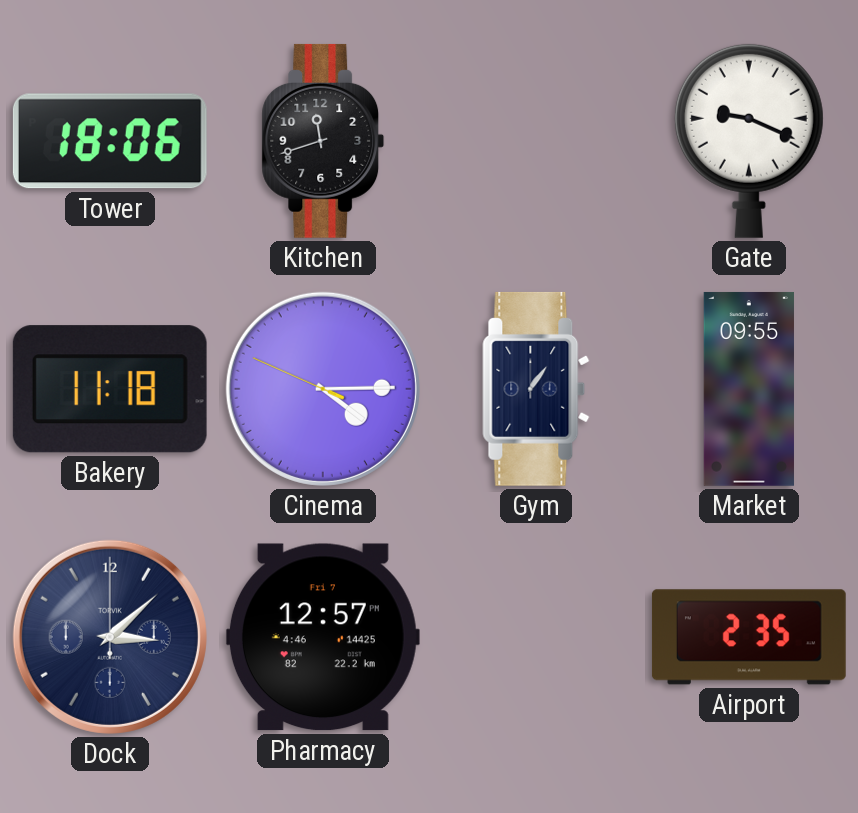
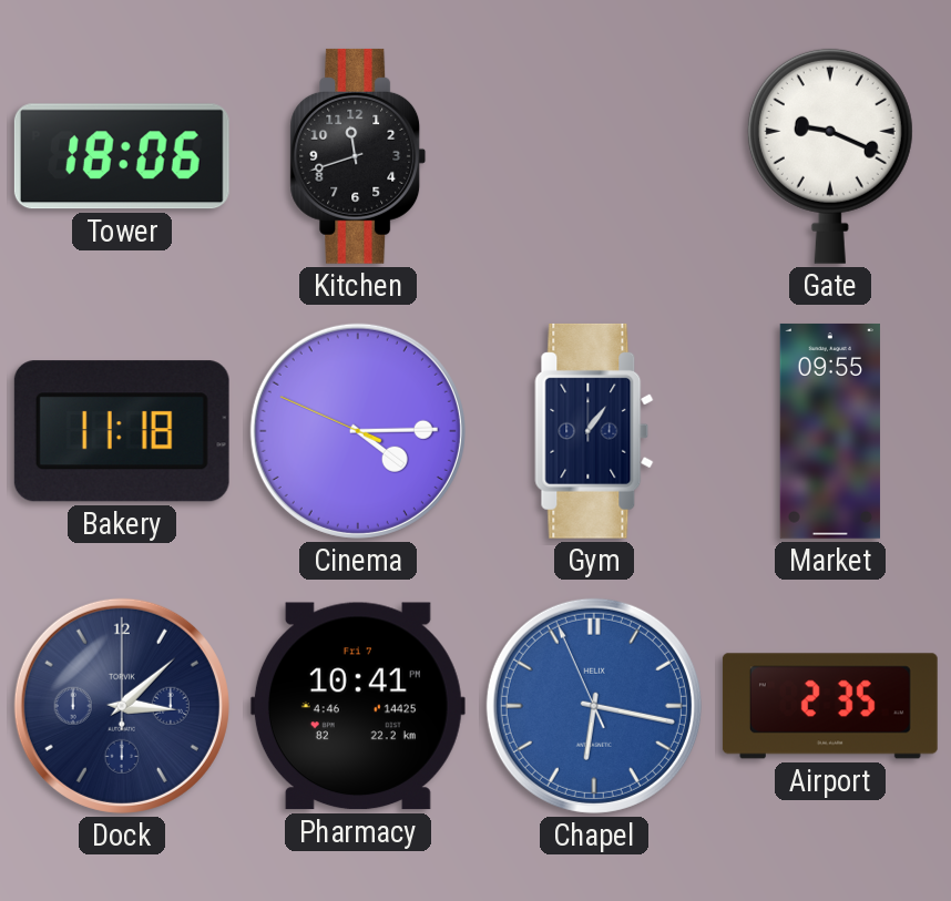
Pharmacy: 12:57 -> 10:41 (358, 706)
Chapel: none -> 6:16 (594, 706)
